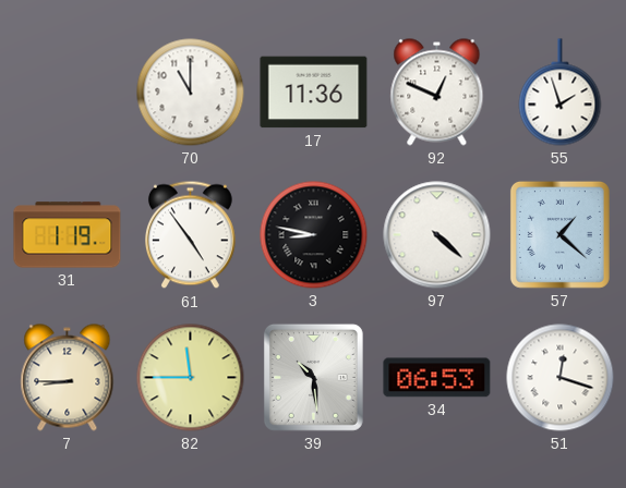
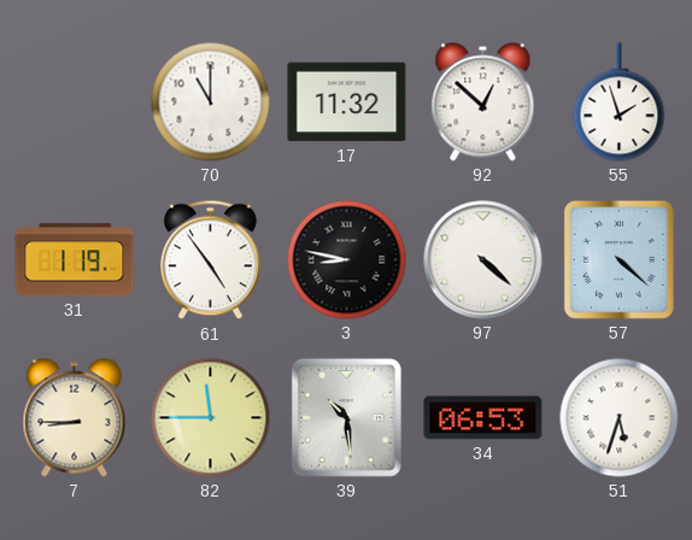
17: 11:36 -> 11:32 (347, 102)
92: 12:49 -> 12:52 (483, 102)
57: 1:22 -> 4:22 (618, 259)
51: 12:18 -> 5:33 (620, 418)
